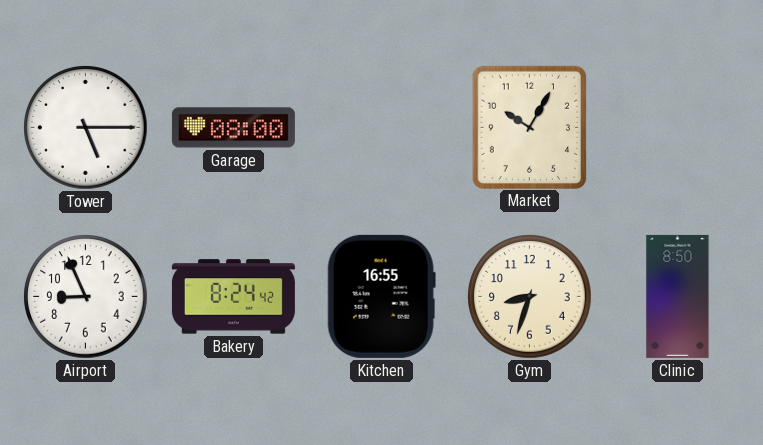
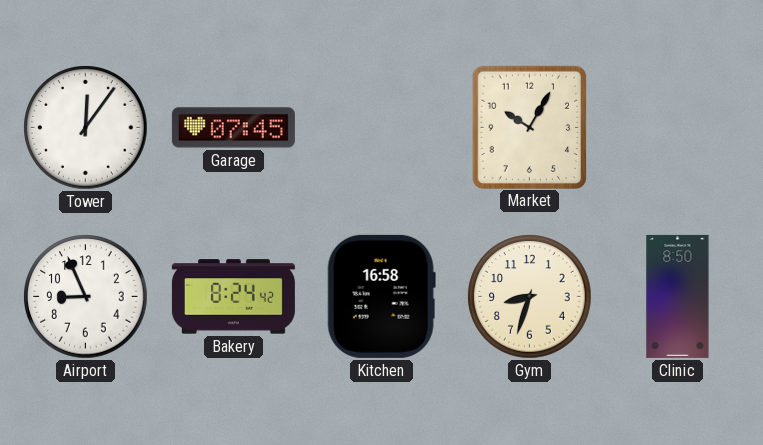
Tower: 5:15 -> 12:06 (86, 128)
Garage: 08:00 -> 07:45 (233, 128)
Kitchen: 16:55 -> 16:58 (381, 296)
